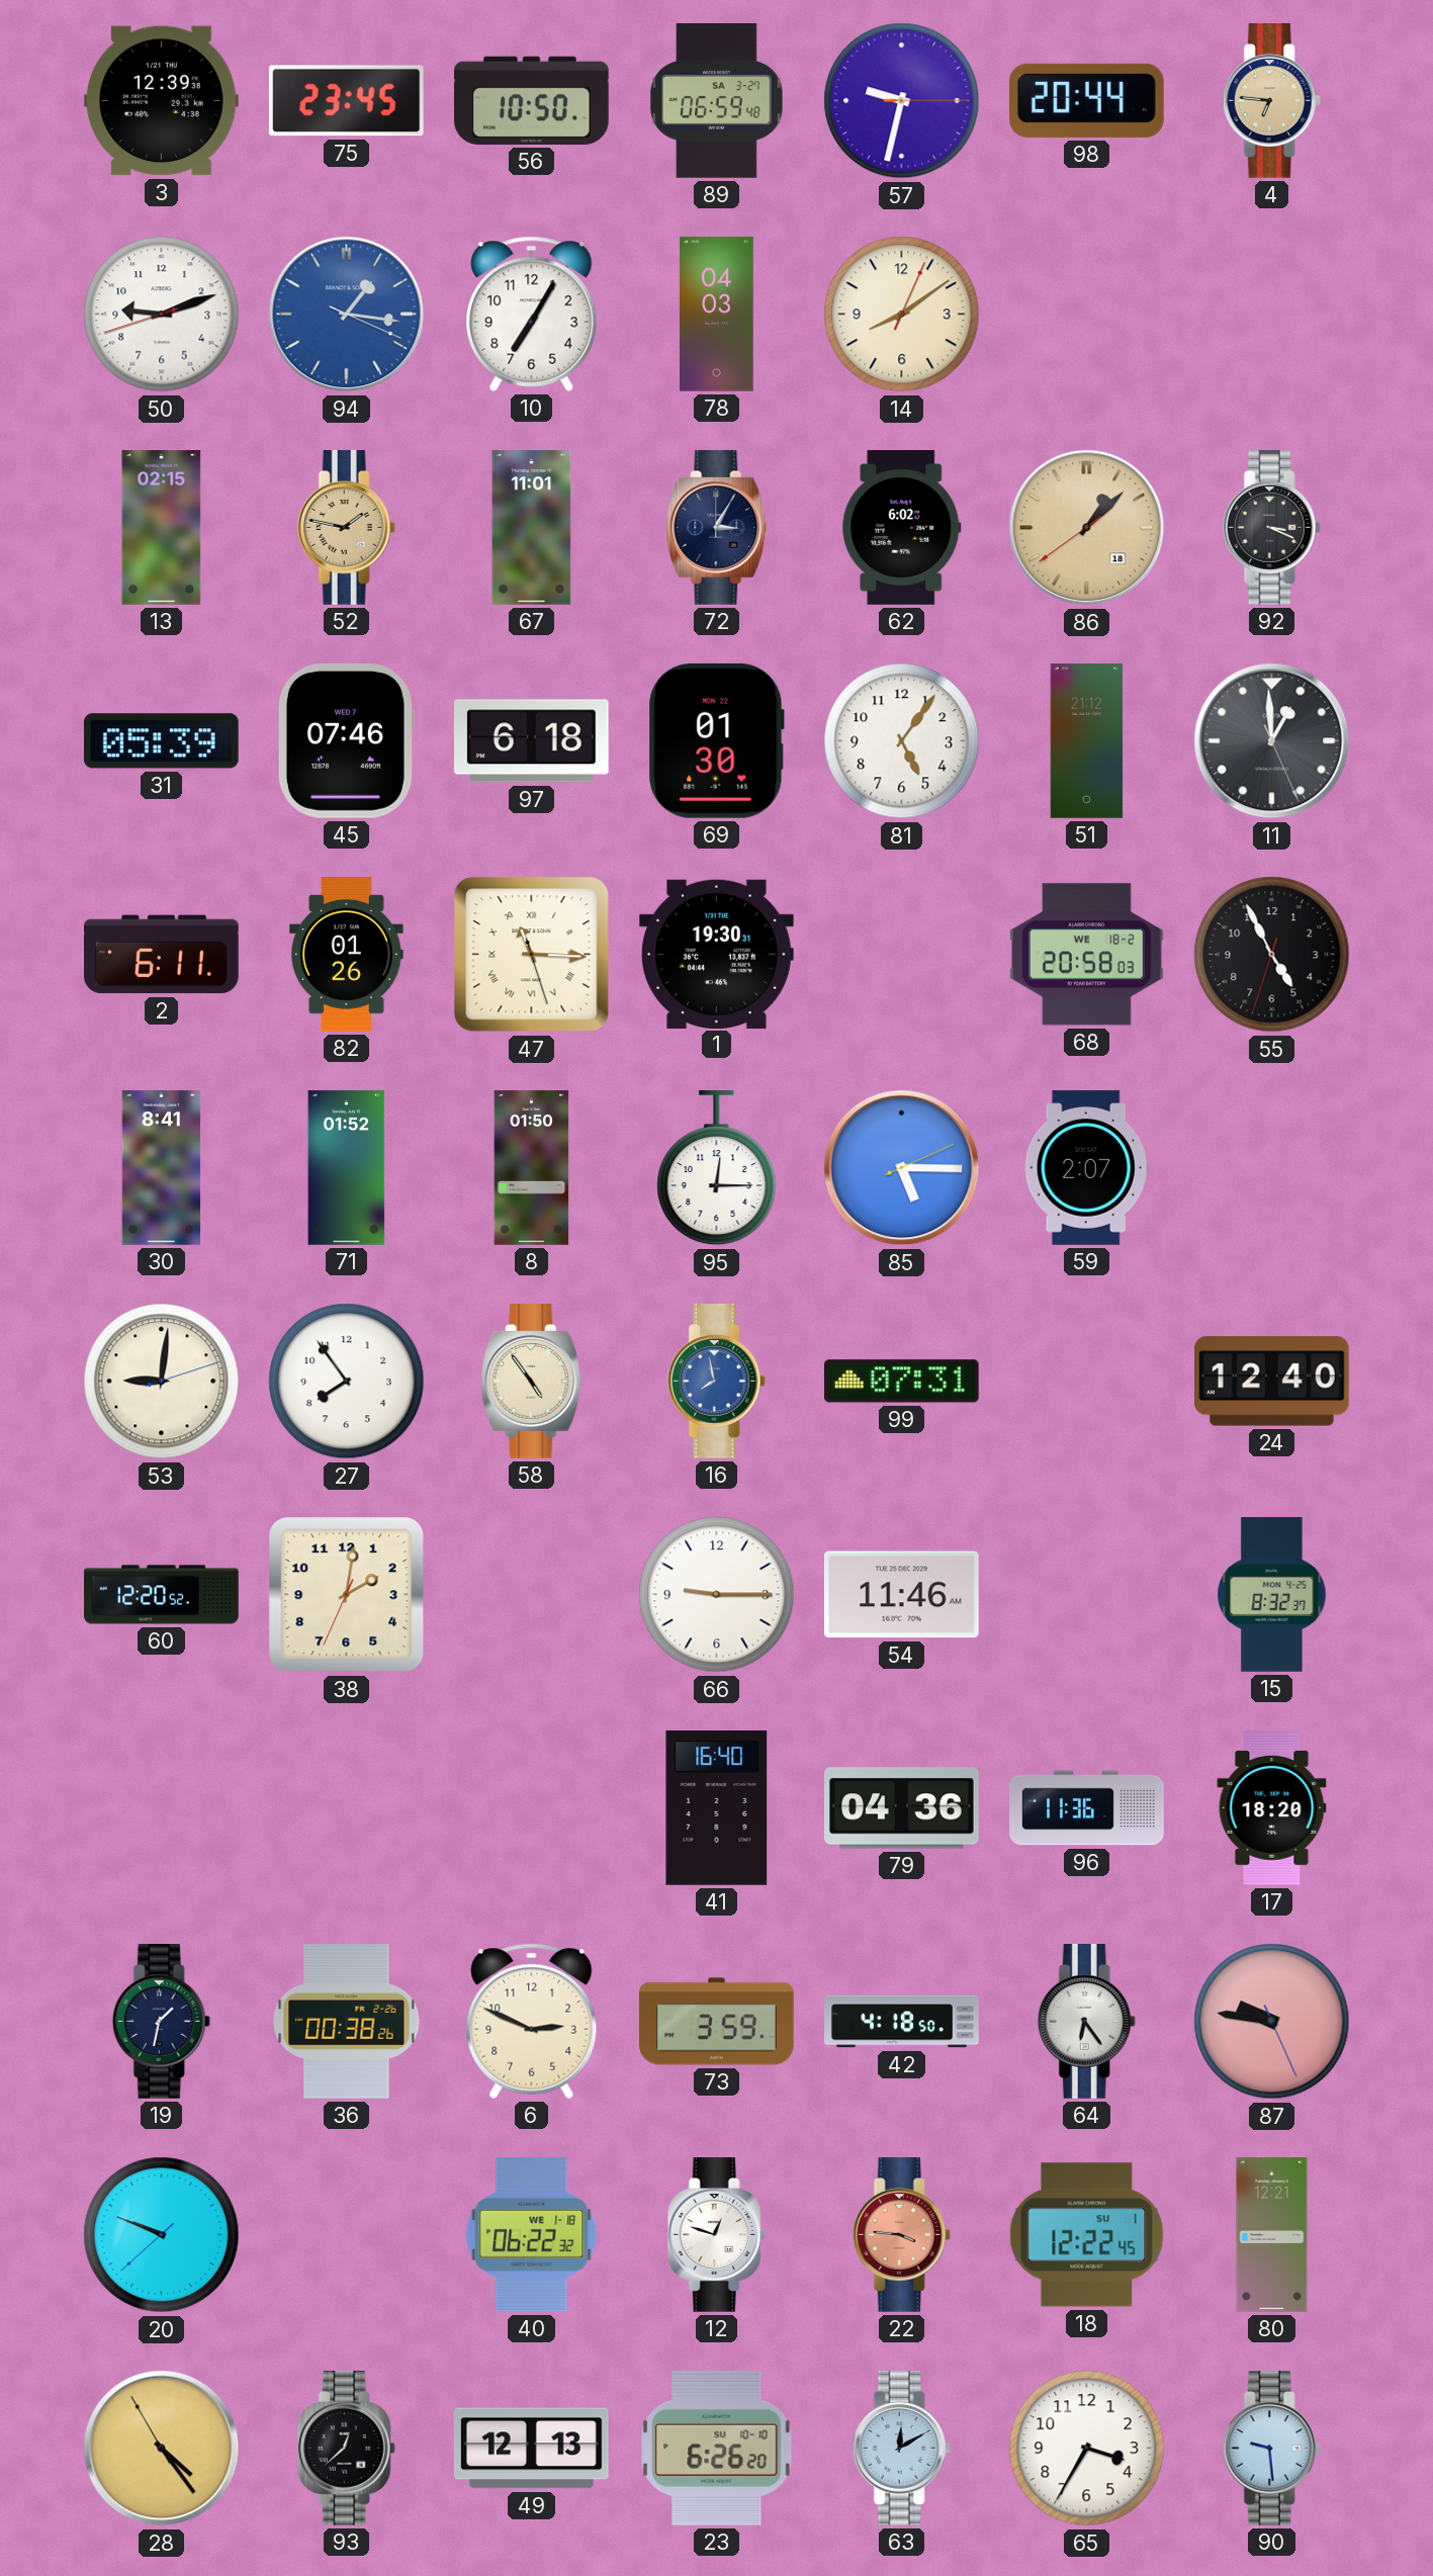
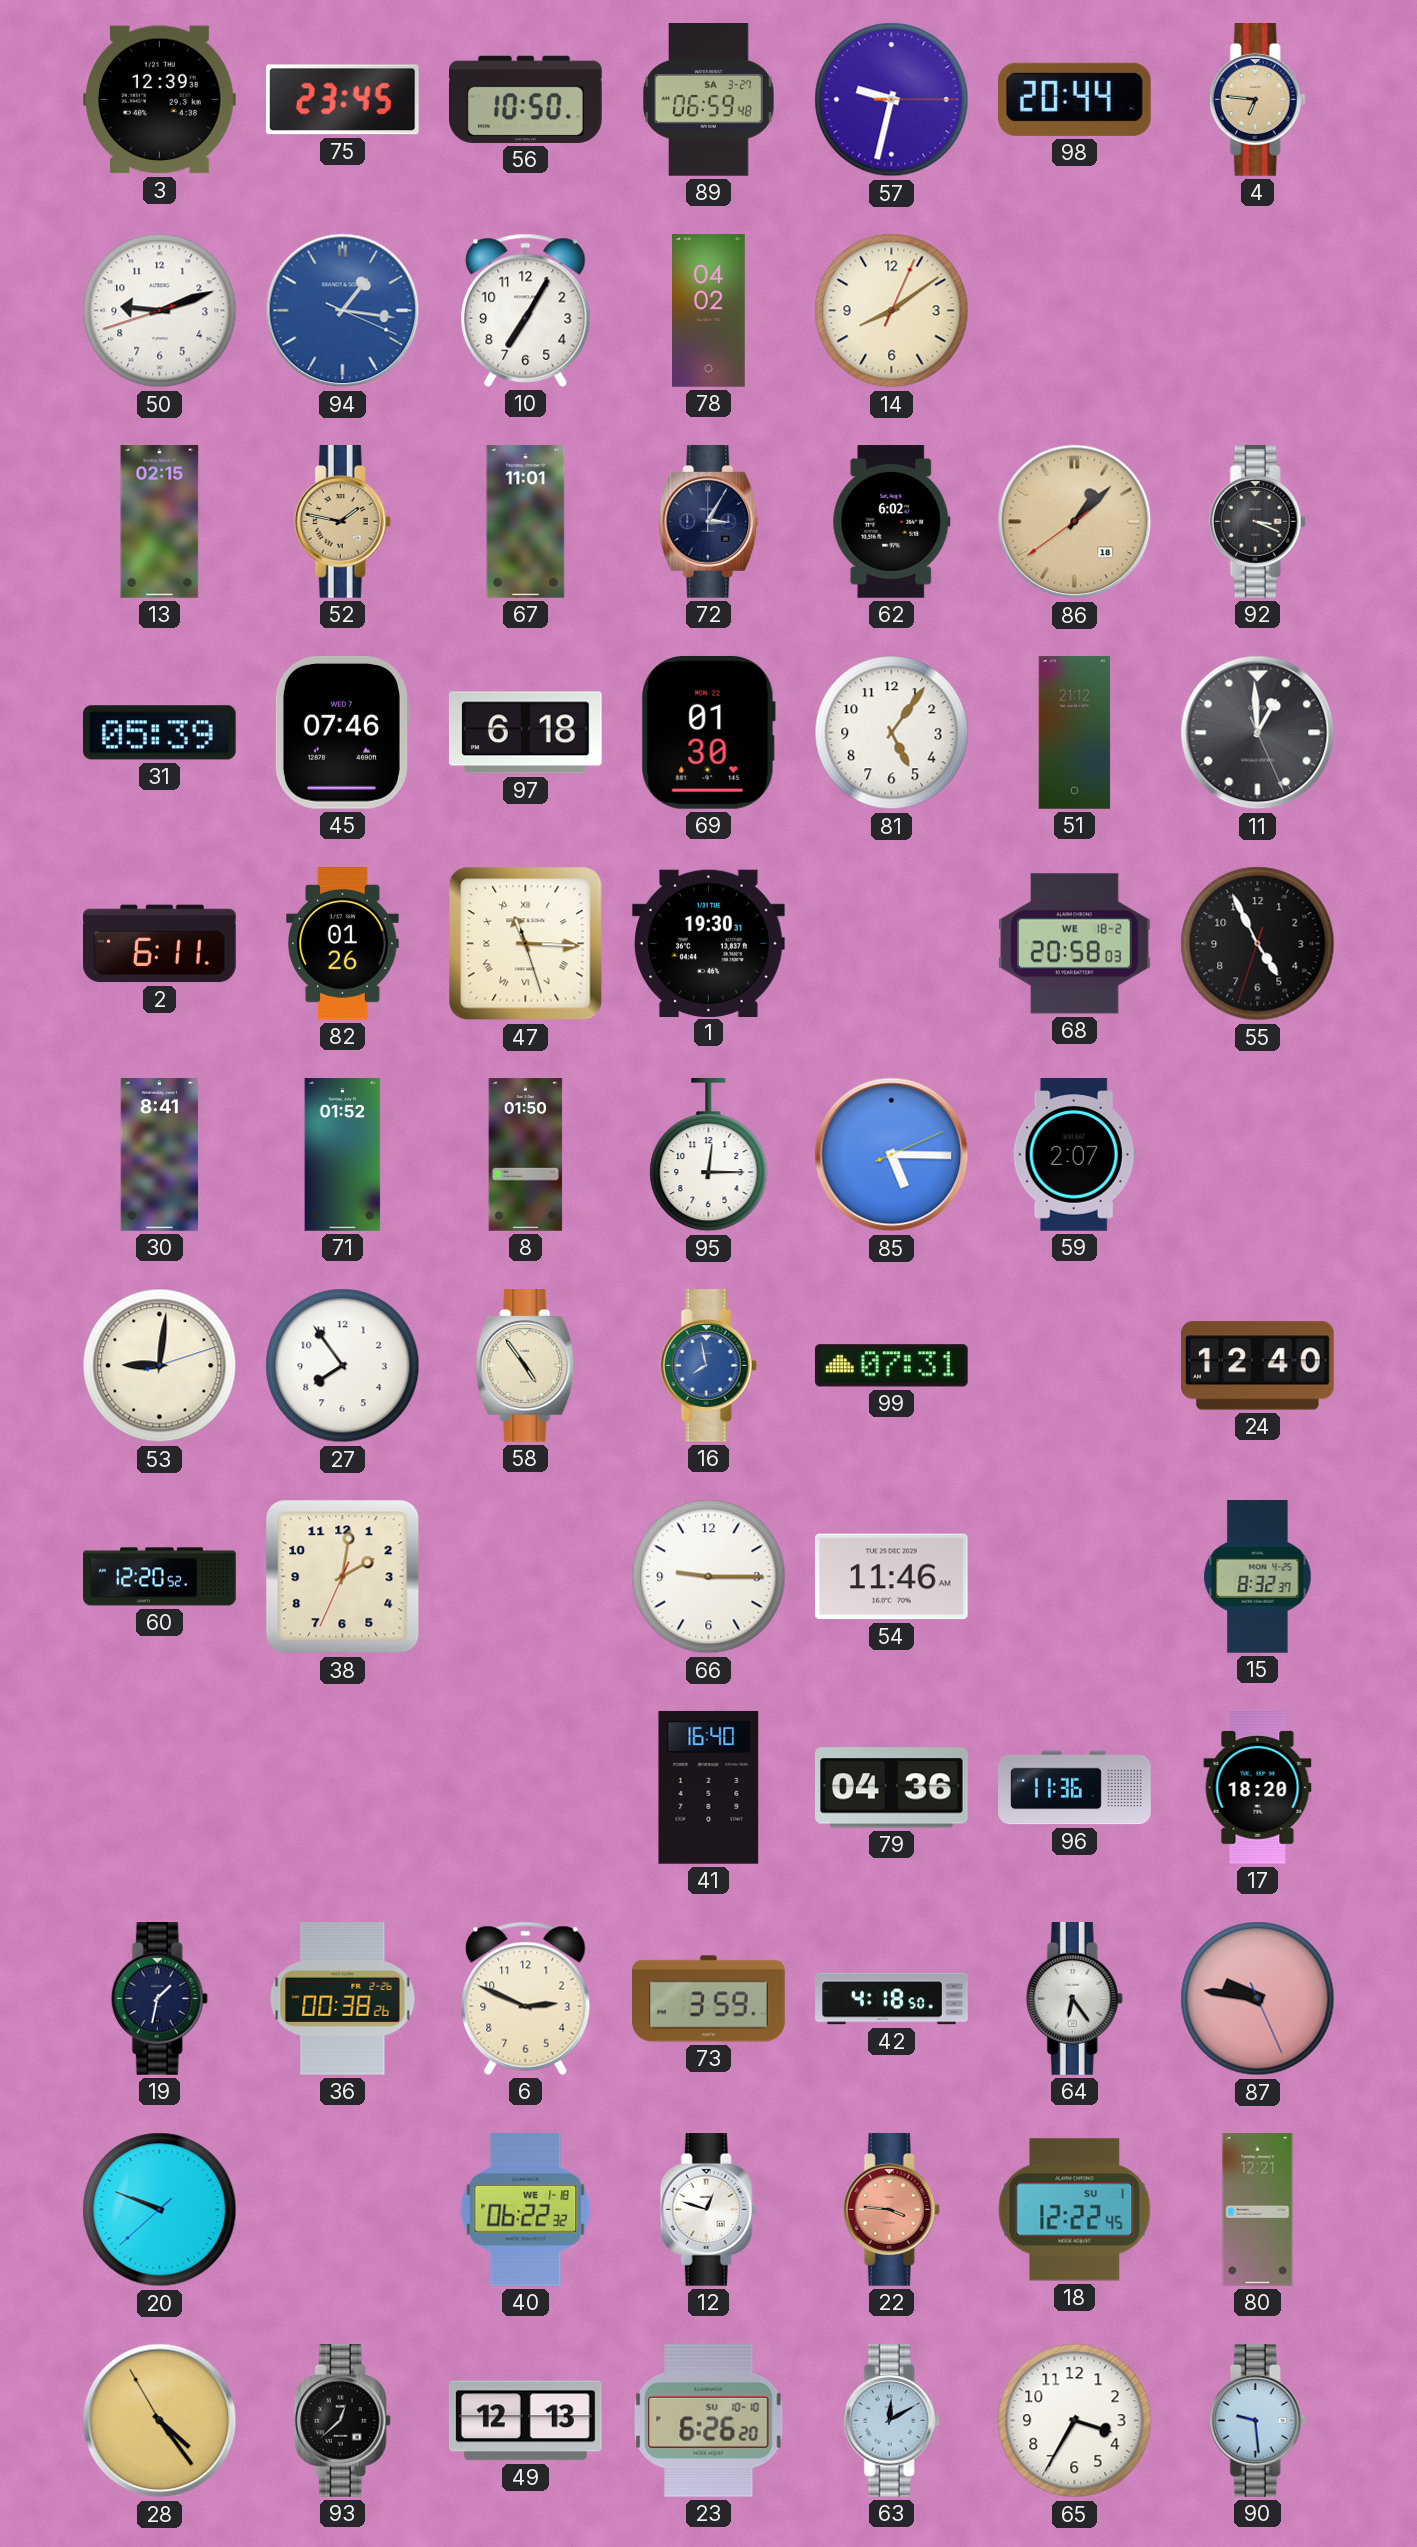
78: 04:03 -> 04:02 (709, 311)
